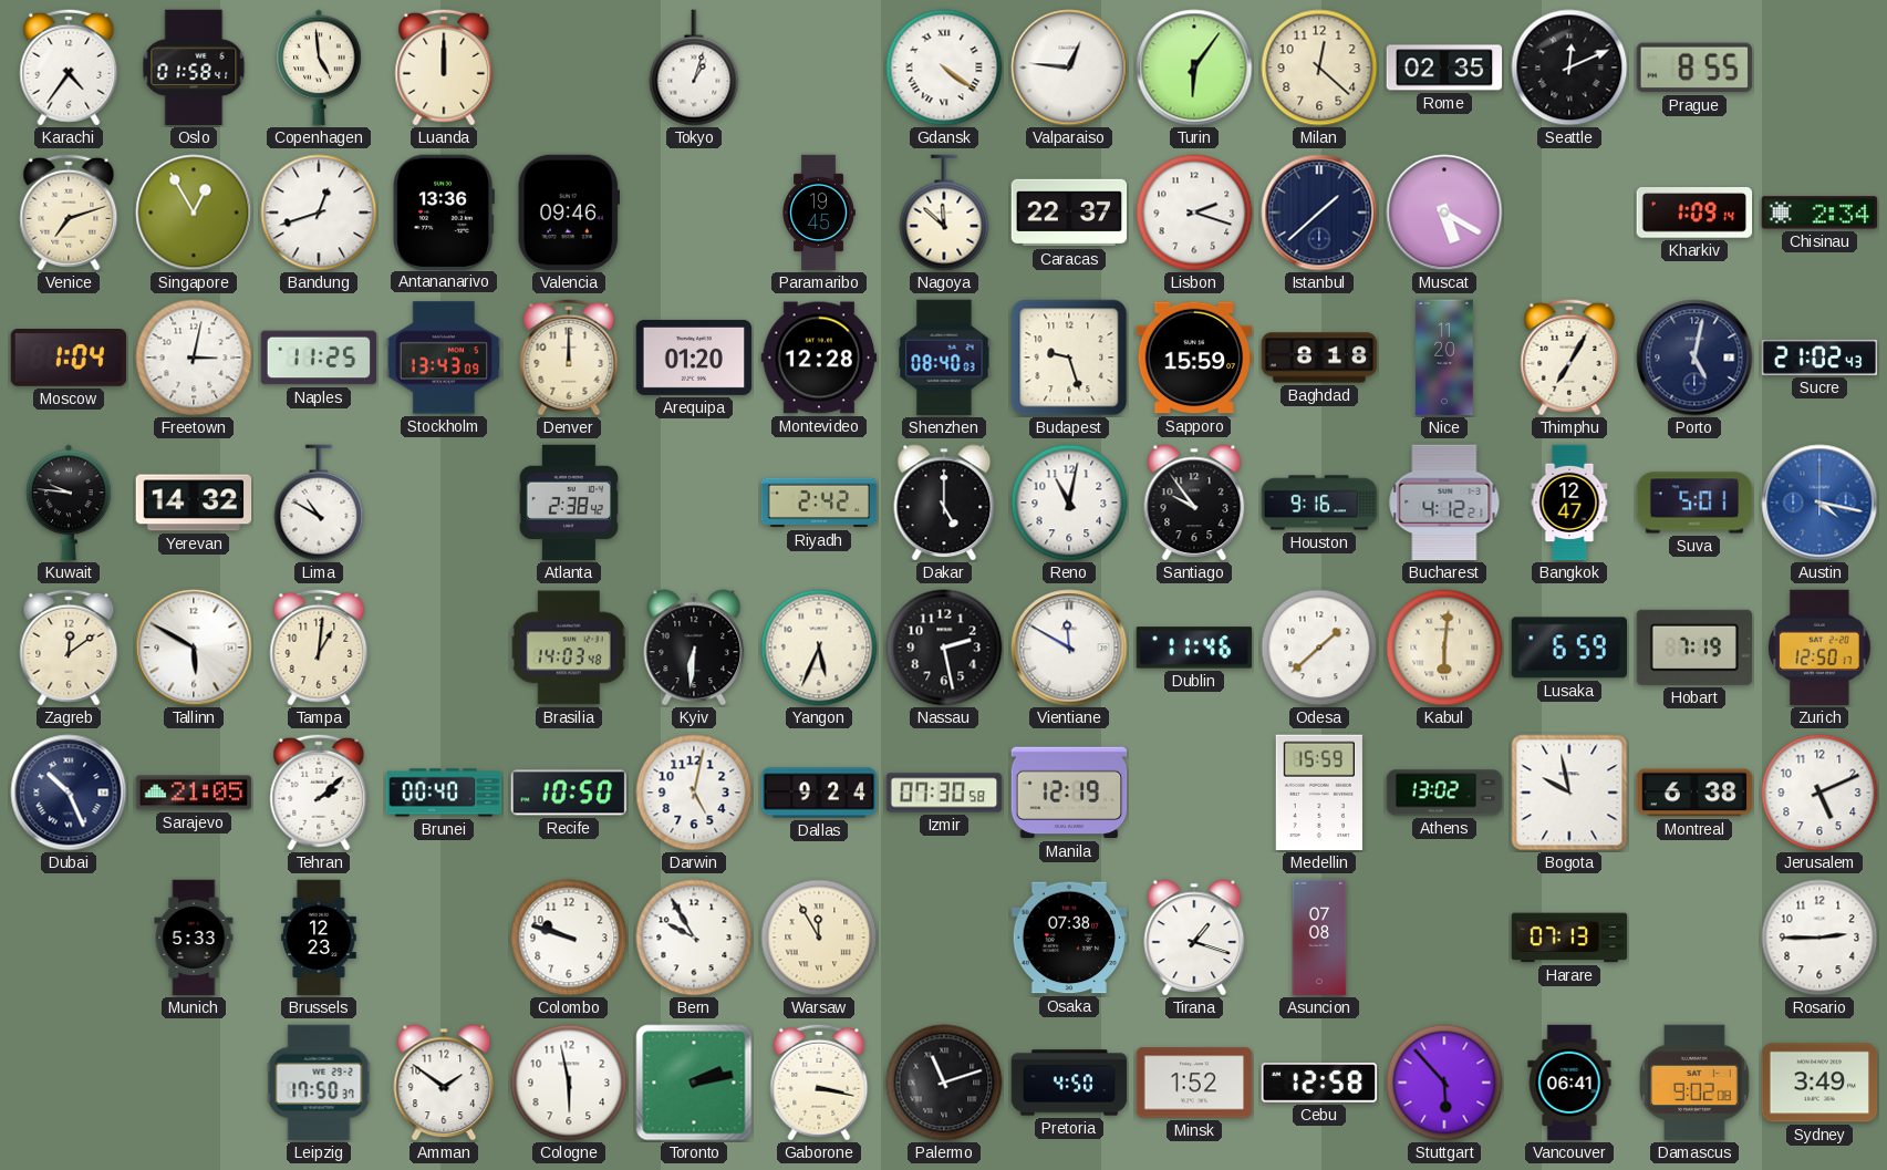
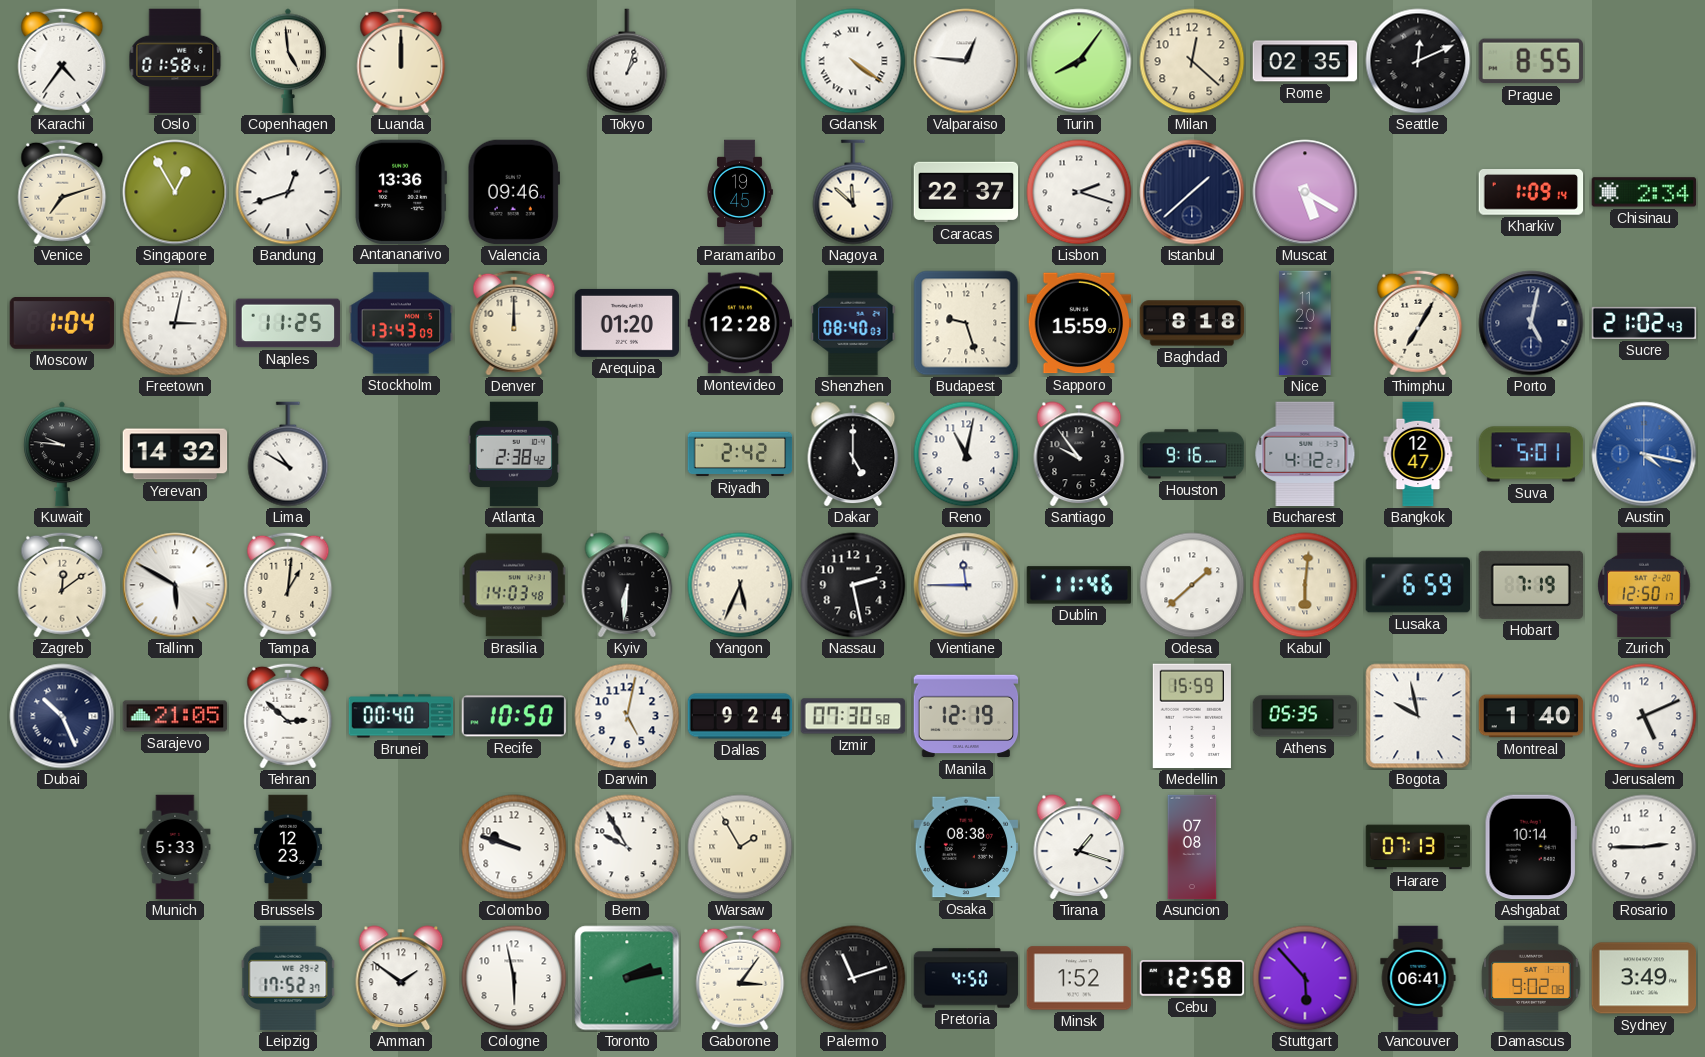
Turin: 6:06 -> 8:06 (1079, 61)
Vientiane: 11:50 -> 11:45 (966, 585)
Tehran: 2:08 -> 2:52 (288, 716)
Athens: 13:02 -> 05:35 (1305, 716)
Montreal: 6:38 -> 1:40 (1531, 716)
Warsaw: 11:55 -> 1:55 (740, 847)
Osaka: 07:38 -> 08:38 (966, 847)
Ashgabat: none -> 10:14 (1531, 847)
Leipzig: 17:50 -> 17:52 (288, 978)
Gaborone: 3:17 -> 3:06 (740, 978)
